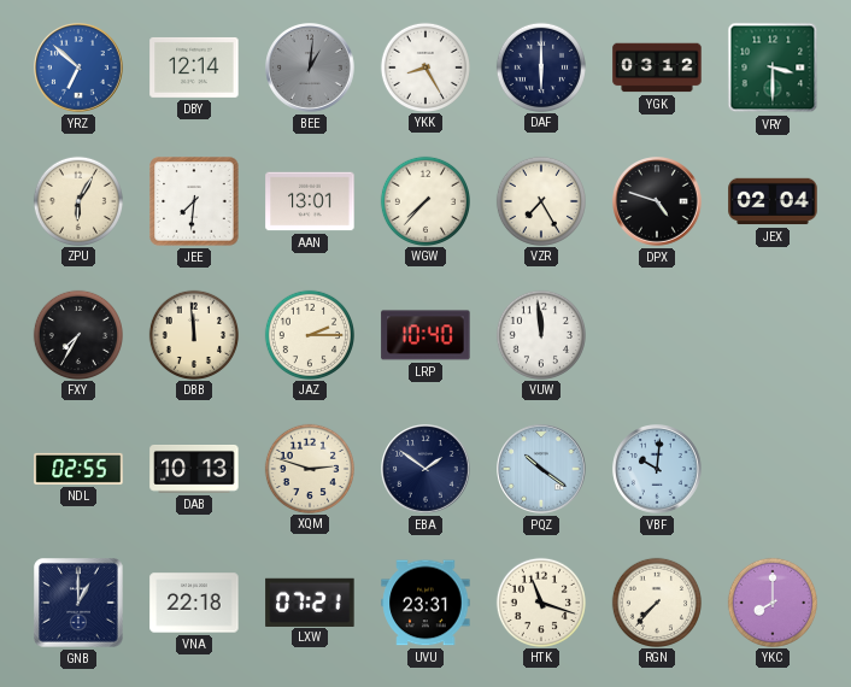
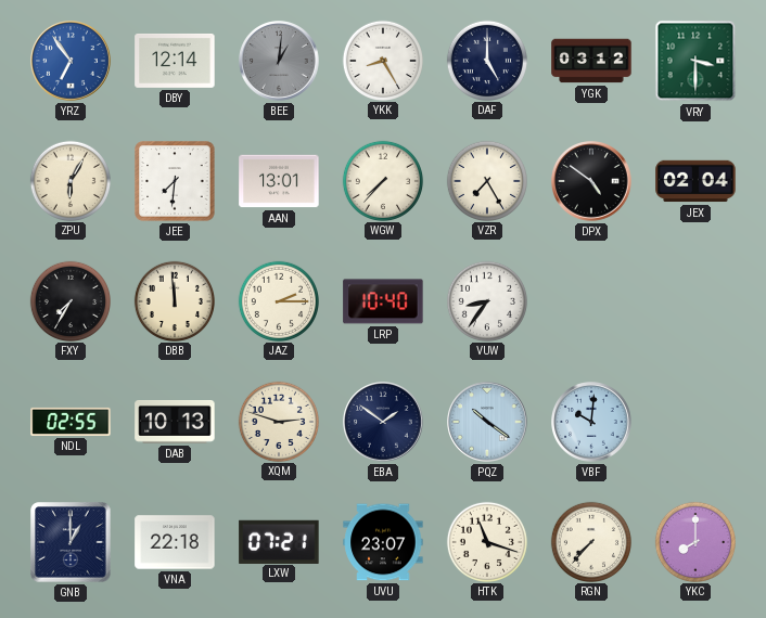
YRZ: 6:52 -> 6:54 (71, 61)
DAF: 6:00 -> 5:00 (486, 60)
DPX: 4:48 -> 4:51 (591, 181)
VUW: 11:59 -> 8:36 (486, 300)
UVU: 23:31 -> 23:07 (383, 542)
